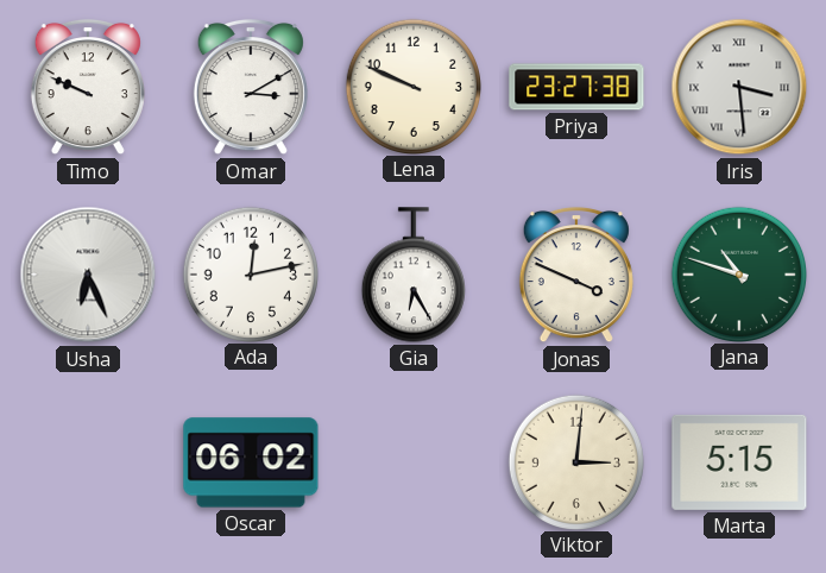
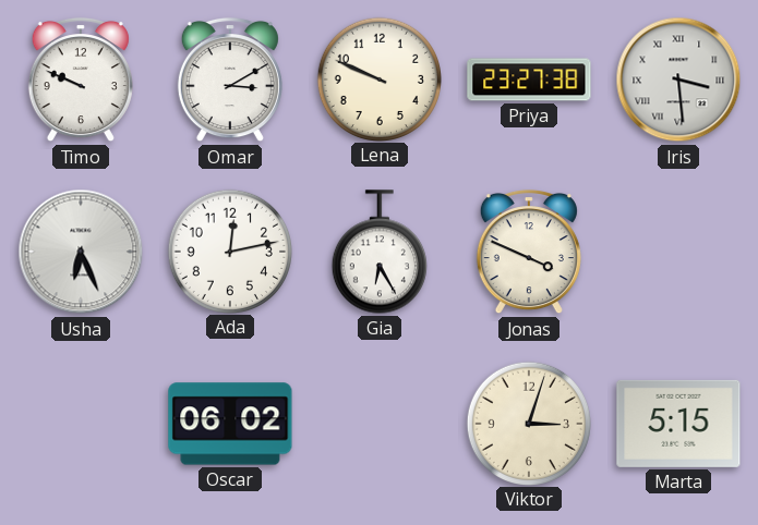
Jana: 10:48 -> none (738, 273)
Viktor: 3:01 -> 3:03 (528, 423)
